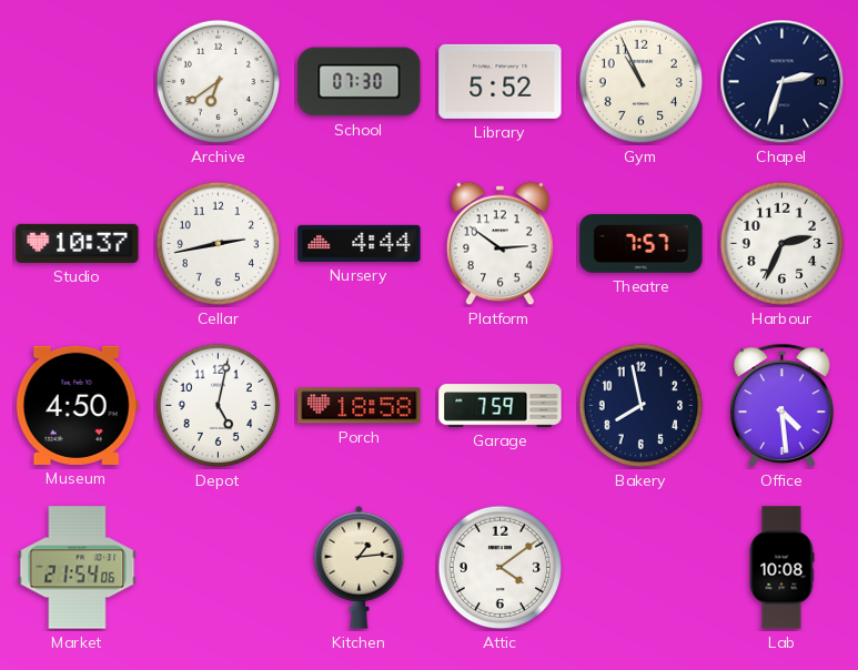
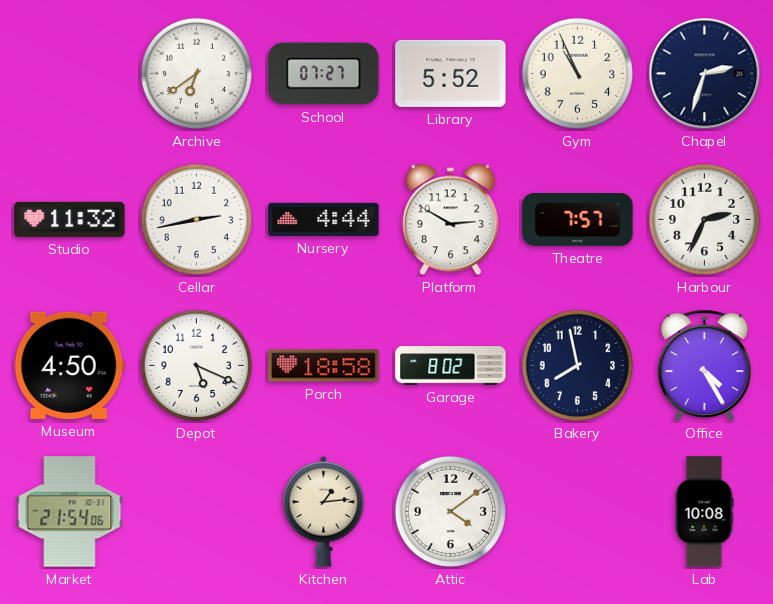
School: 07:30 -> 07:27 (324, 74)
Studio: 10:37 -> 11:32 (70, 219)
Platform: 2:51 -> 2:50 (451, 220)
Depot: 5:02 -> 5:19 (197, 366)
Garage: 7:59 -> 8:02 (451, 366)
Office: 4:29 -> 4:25 (705, 365)
